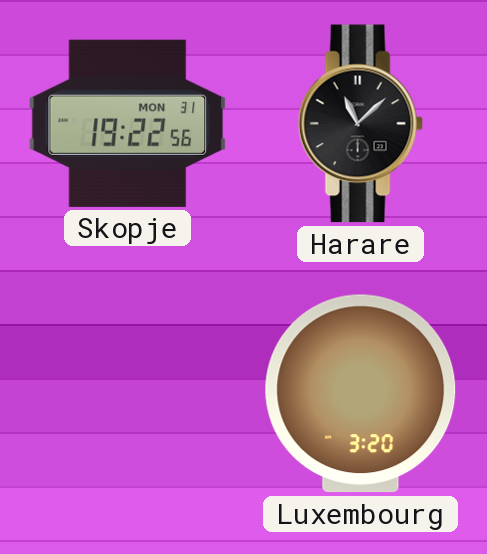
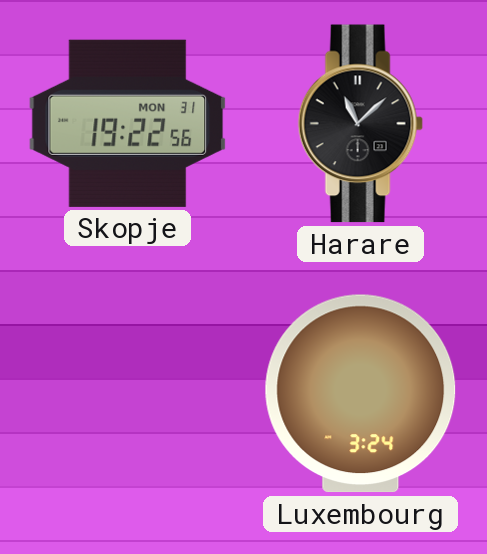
Luxembourg: 3:20 -> 3:24 (361, 394)
